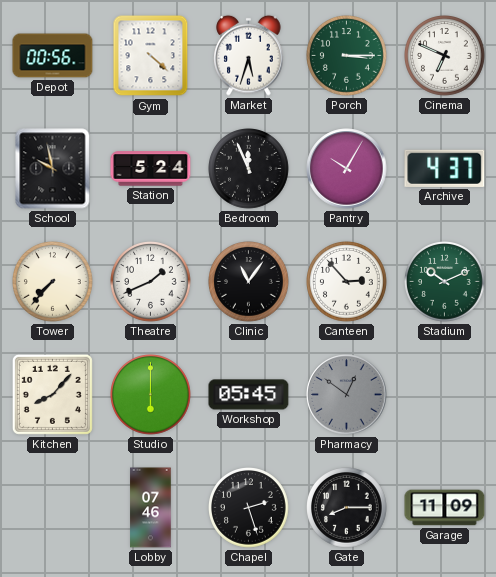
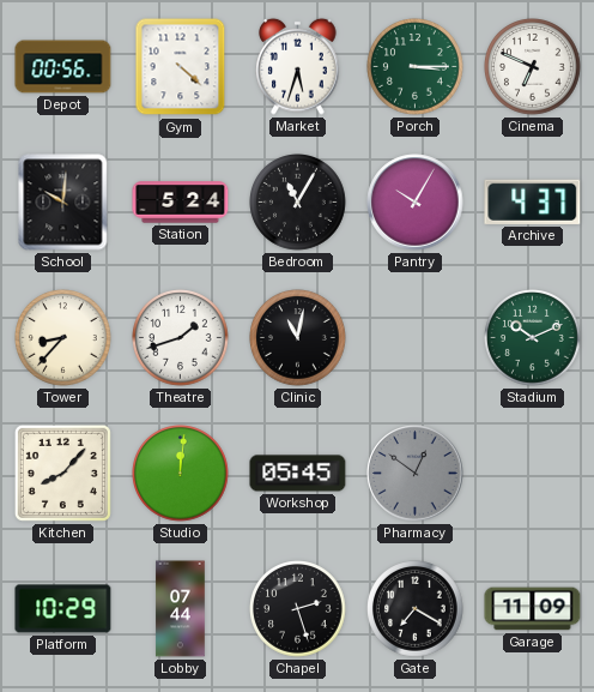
School: 9:58 -> 10:01 (63, 203)
Bedroom: 11:56 -> 11:05 (298, 203)
Tower: 7:37 -> 8:37 (63, 338)
Theatre: 1:41 -> 1:42 (181, 338)
Clinic: 11:06 -> 11:02 (298, 338)
Canteen: 2:53 -> none (347, 282)
Studio: 6:00 -> 12:01 (181, 474)
Platform: none -> 10:29 (63, 609)
Lobby: 07:46 -> 07:44 (181, 609)
Gate: 8:15 -> 7:20 (416, 609)
